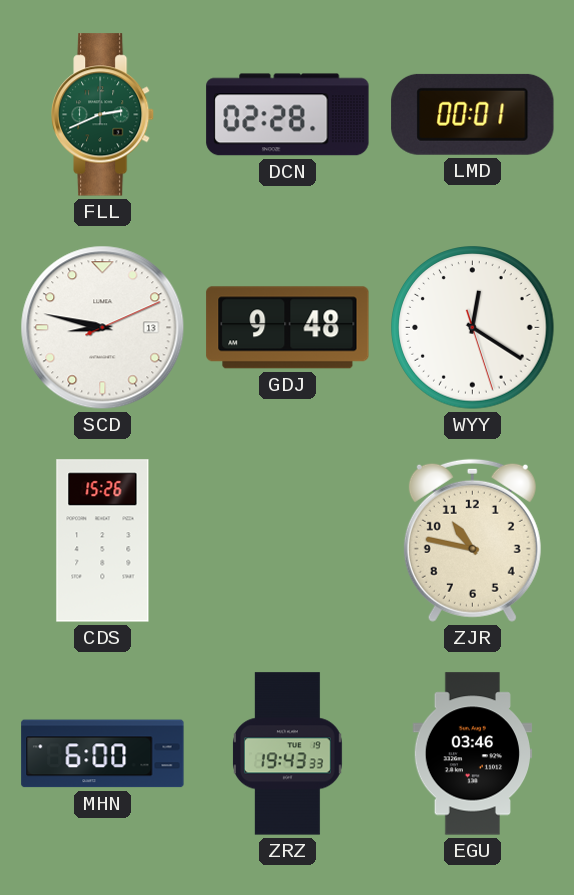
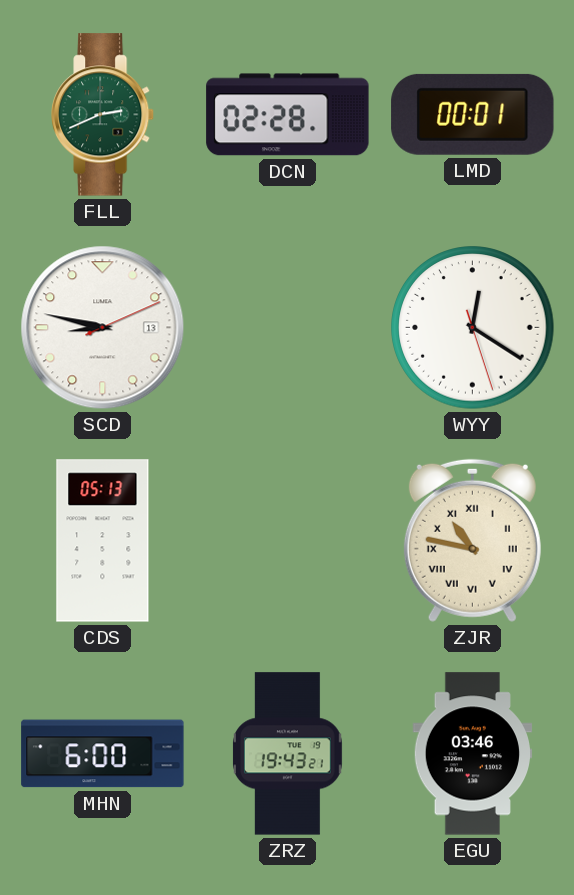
GDJ: 9:48 -> none (288, 328)
CDS: 15:26 -> 05:13 (103, 541)
ZJR numerals: Arabic -> Roman (472, 540)
ZRZ: 19:43:33 -> 19:43:21 (288, 754)
